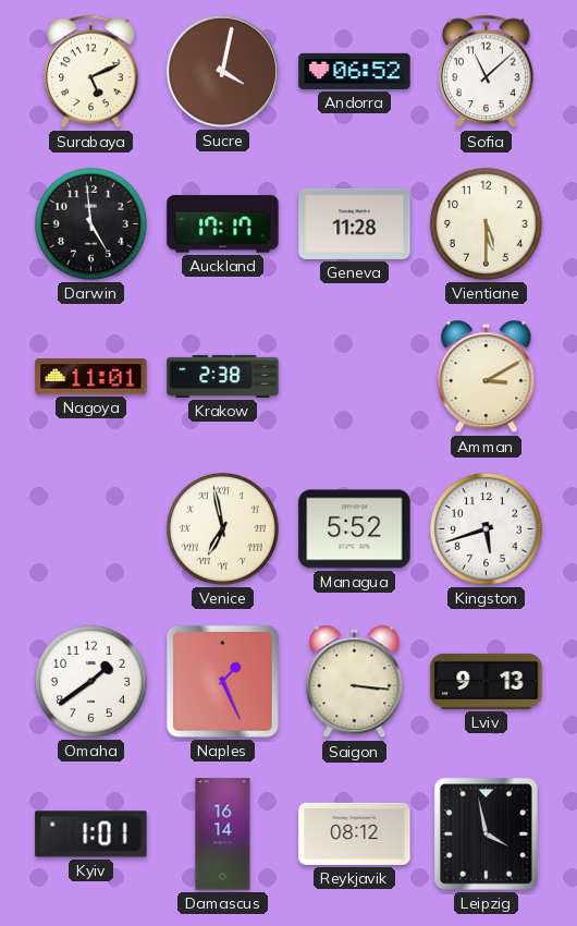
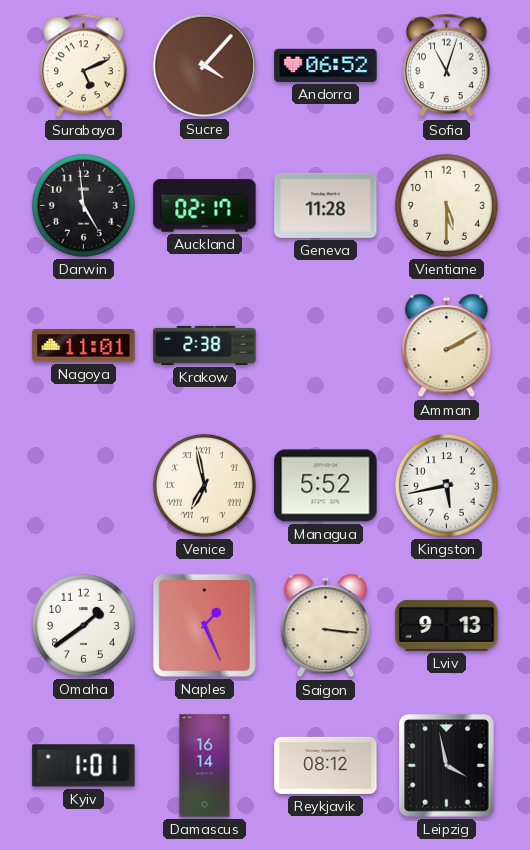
Sucre: 4:02 -> 4:07 (204, 65)
Sofia: 11:08 -> 11:03 (447, 66)
Auckland: 17:17 -> 02:17 (205, 206)
Amman: 3:10 -> 2:10 (447, 346)
Kingston: 5:42 -> 5:43 (446, 485)
